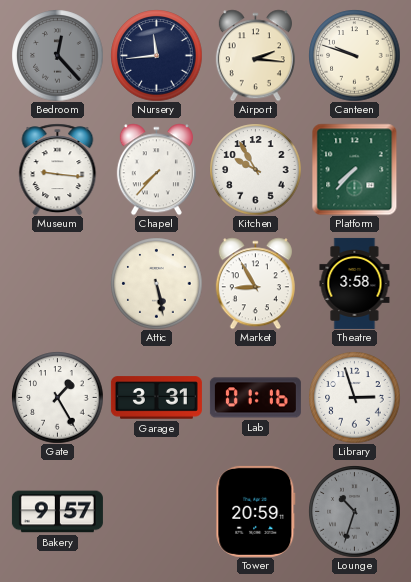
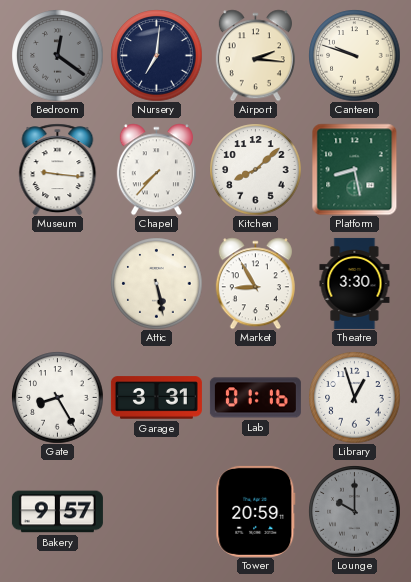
Bedroom: 12:23 -> 12:21 (57, 55)
Nursery: 11:44 -> 7:01 (156, 55)
Kitchen: 9:55 -> 8:08 (255, 169)
Platform: 7:37 -> 8:28 (355, 169)
Theatre: 3:58 -> 3:30 (355, 283)
Gate: 1:25 -> 8:25 (57, 397)
Library: 2:57 -> 12:57 (354, 397)
Lounge: 10:33 -> 10:00 (354, 511)
